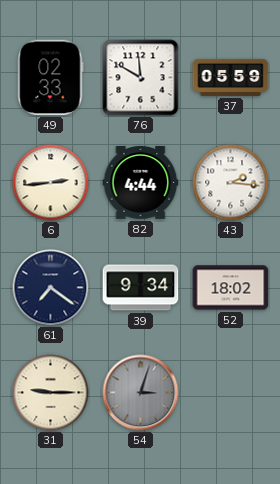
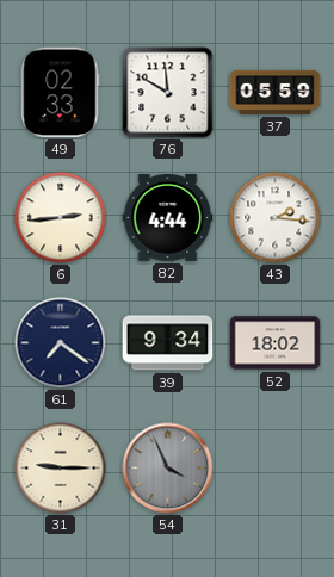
54: 3:03 -> 3:56 (168, 469)
